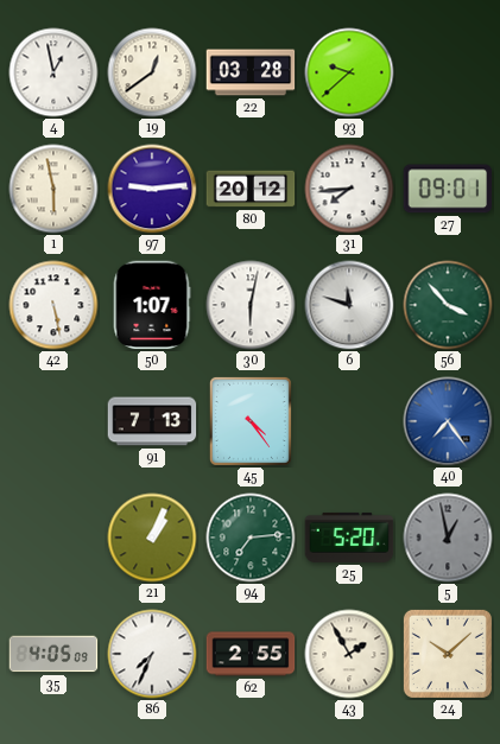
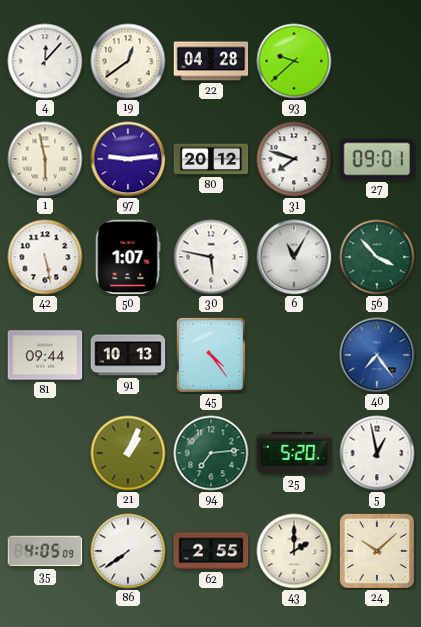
4: 12:58 -> 12:07 (45, 61)
22: 03:28 -> 04:28 (211, 61)
31: 7:44 -> 7:48 (294, 159)
30: 6:02 -> 5:47 (211, 257)
6: 11:48 -> 11:05 (294, 257)
81: none -> 09:44 (45, 355)
91: 7:13 -> 10:13 (128, 355)
5 dial: grey -> white (377, 453)
86: 7:34 -> 7:39 (128, 551)
43: 1:55 -> 2:00 (294, 551)
